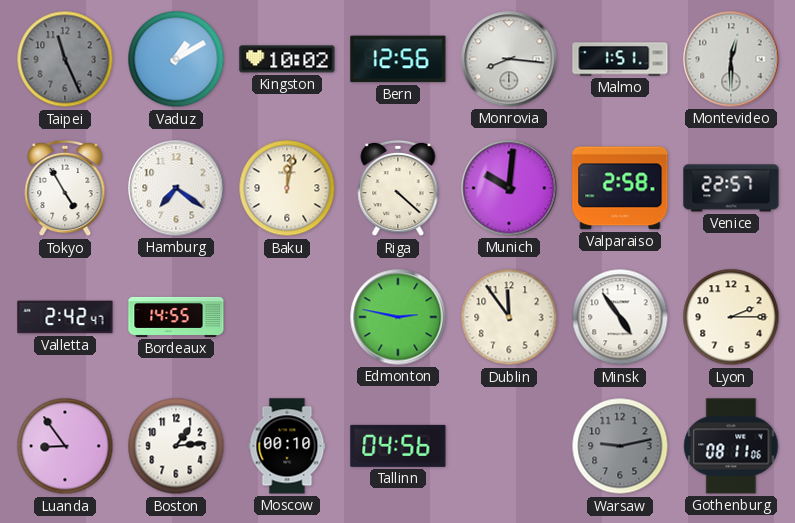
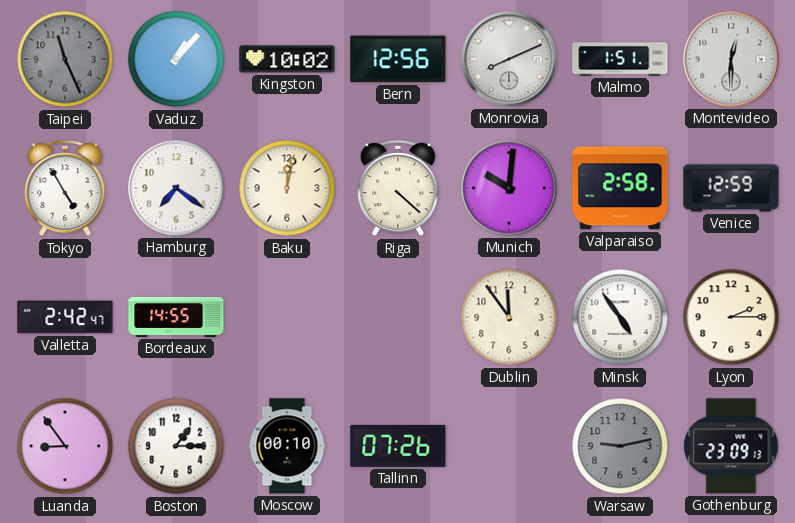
Vaduz: 1:10 -> 1:07 (176, 59)
Monrovia: 8:16 -> 8:11 (509, 59)
Venice: 22:57 -> 12:59 (731, 188)
Edmonton: 2:47 -> none (398, 317)
Boston: 1:14 -> 1:15 (176, 446)
Tallinn: 04:56 -> 07:26 (398, 446)
Gothenburg: 08:11 -> 23:09 (731, 446)
